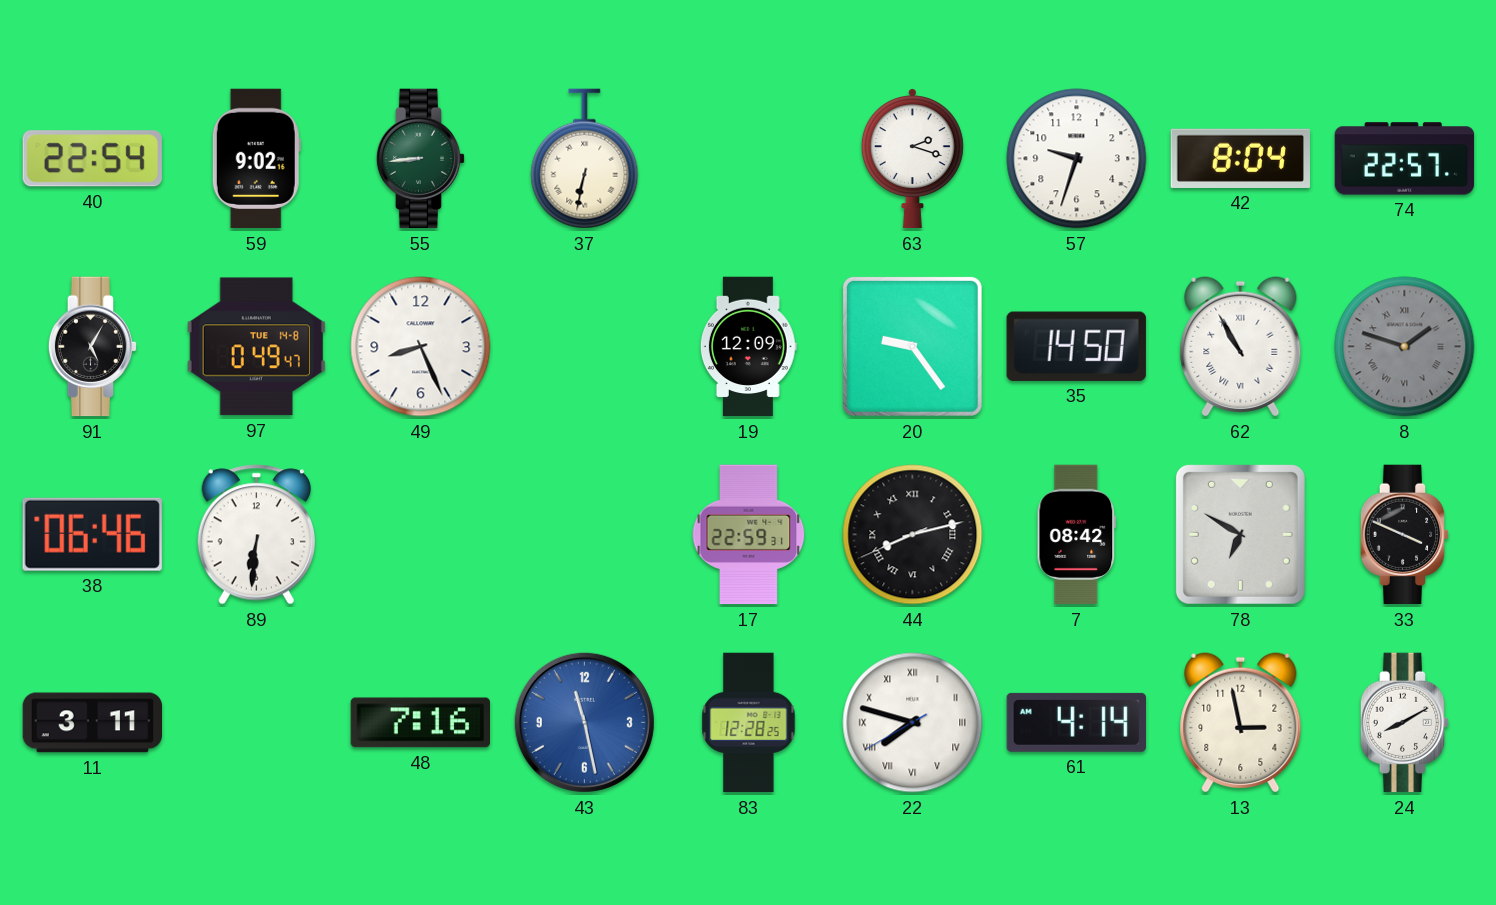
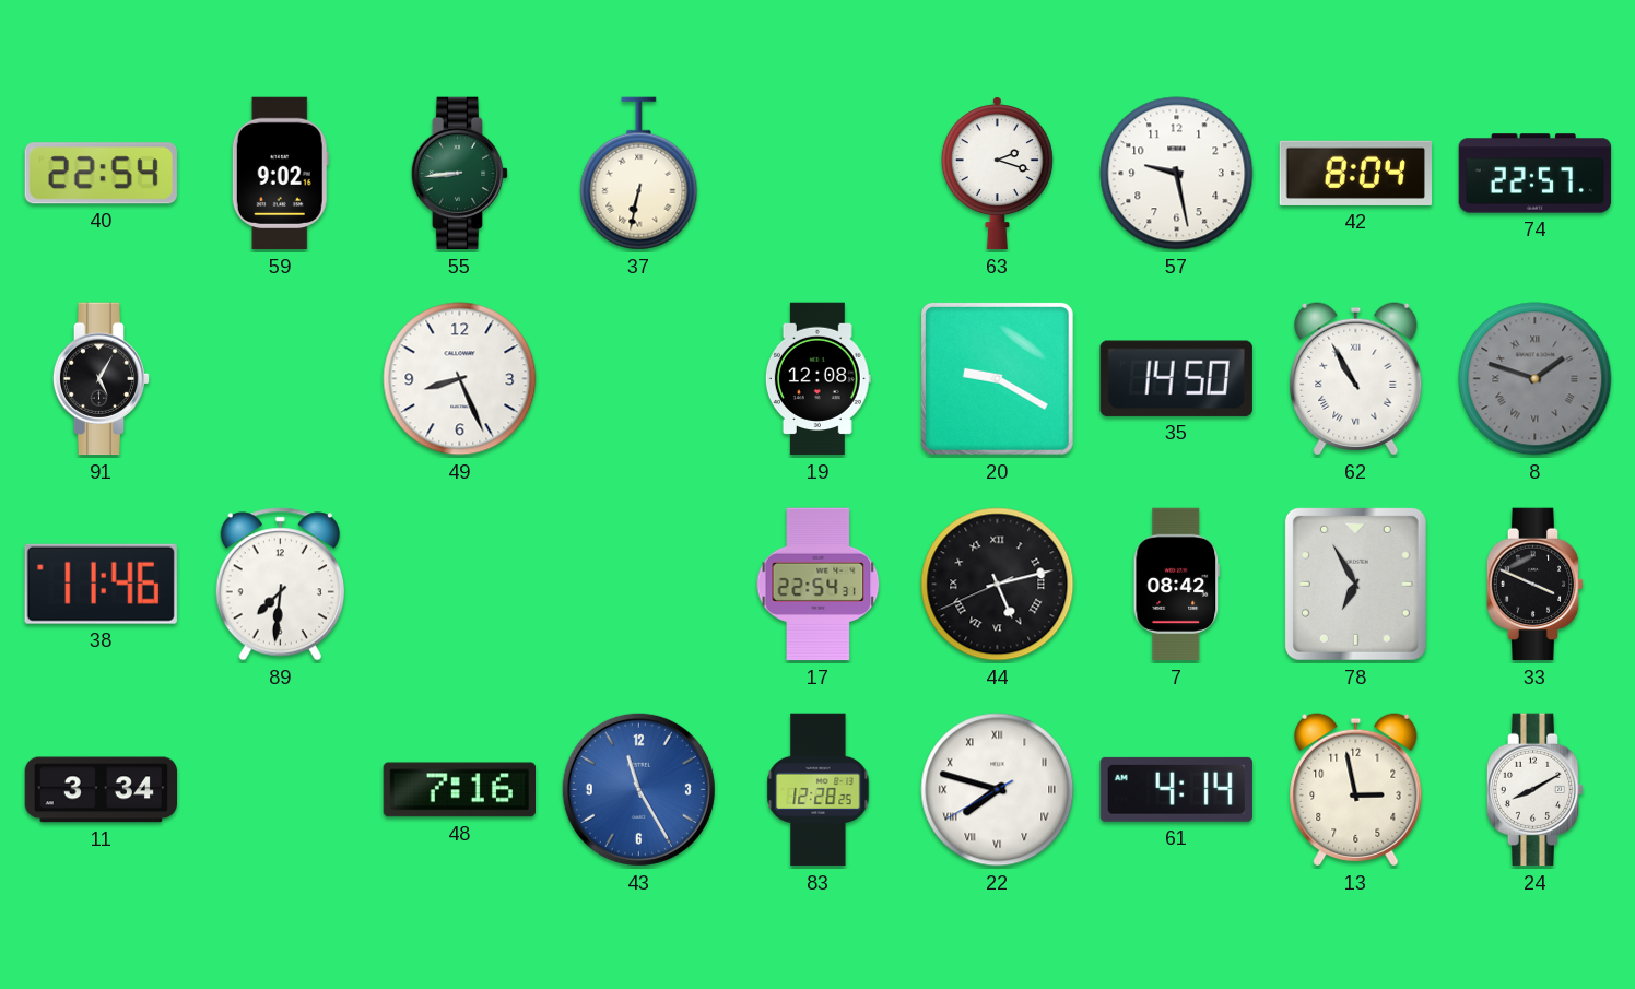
57: 9:33 -> 9:28 (1177, 174)
97: 0:49 -> none (256, 347)
19: 12:09 -> 12:08 (818, 379)
20: 9:24 -> 9:20 (997, 378)
38: 06:46 -> 11:46 (101, 584)
89: 6:31 -> 7:31 (280, 585)
17: 22:59 -> 22:54 (819, 585)
44: 8:12 -> 5:12 (998, 585)
78: 6:50 -> 6:55 (1355, 584)
11: 3:11 -> 3:34 (102, 790)
43: 11:28 -> 11:25 (638, 789)
